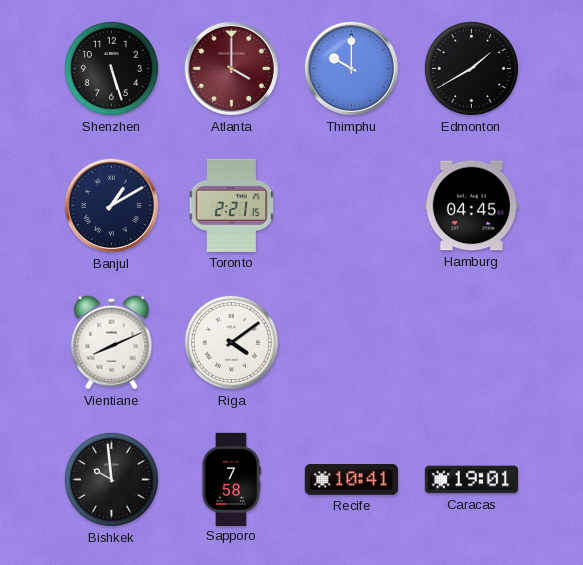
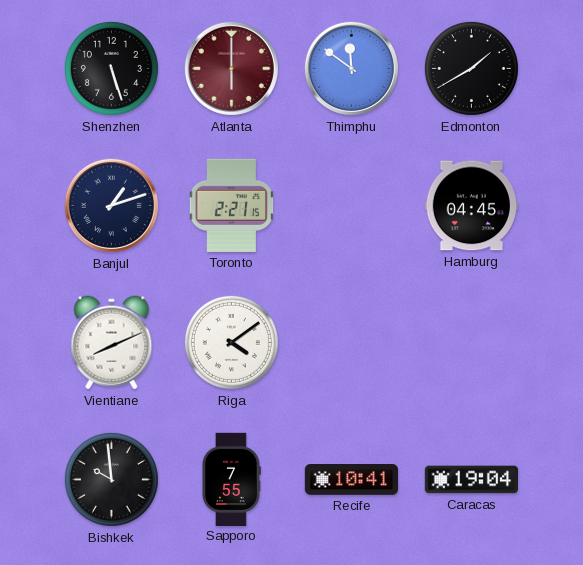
Atlanta: 4:00 -> 6:00 (231, 68)
Thimphu: 10:00 -> 11:51 (351, 68)
Banjul: 1:10 -> 1:12 (111, 205)
Sapporo: 7:58 -> 7:55 (232, 479)
Caracas: 19:01 -> 19:04 (471, 480)
